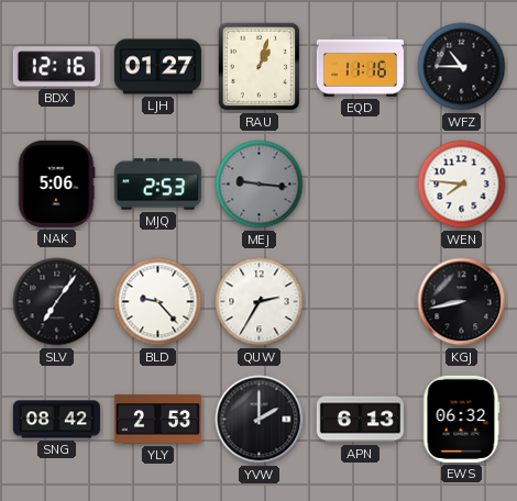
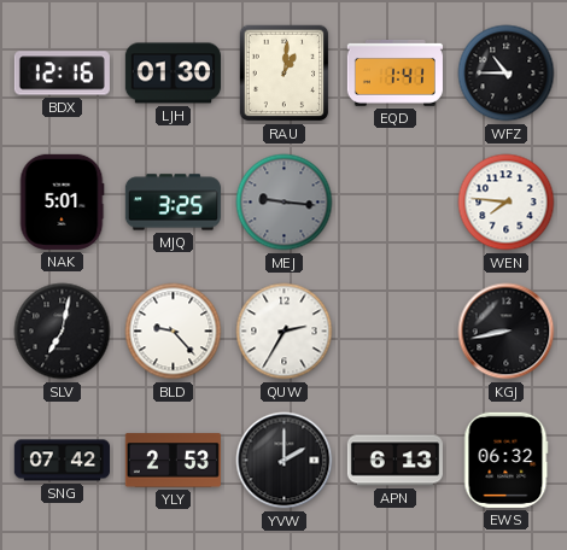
LJH: 01:27 -> 01:30 (173, 74)
RAU: 1:03 -> 1:01 (285, 74)
EQD: 11:16 -> 1:41 (394, 72)
NAK: 5:06 -> 5:01 (62, 201)
MJQ: 2:53 -> 3:25 (173, 203)
SLV: 7:06 -> 7:02 (63, 332)
SNG: 08:42 -> 07:42 (62, 461)
